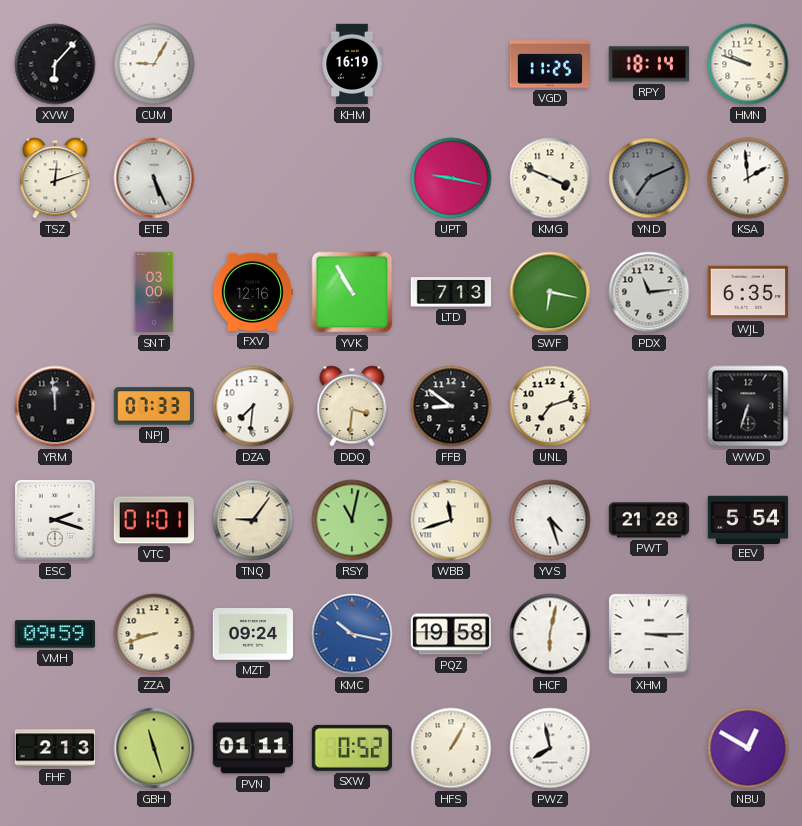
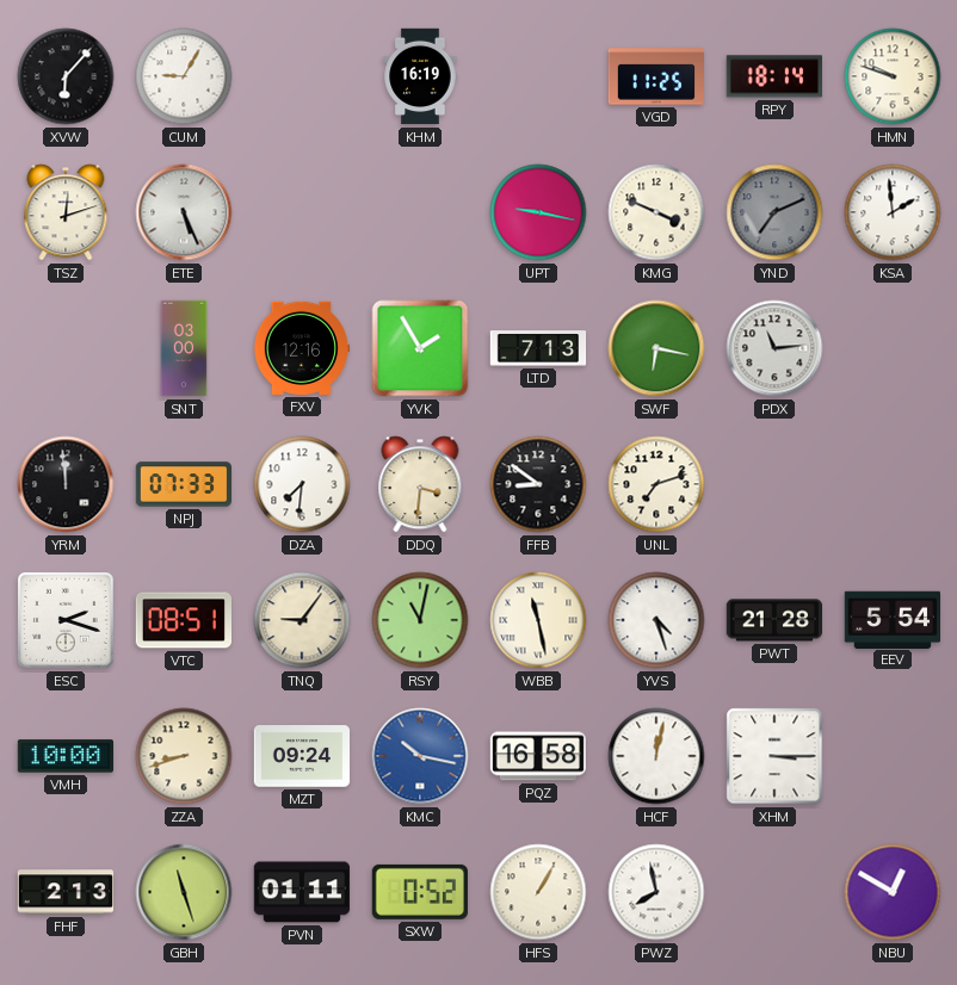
YVK: 10:55 -> 1:55 (420, 348)
WJL: 6:35 -> none (747, 292)
WWD: 6:33 -> none (748, 406)
VTC: 01:01 -> 08:51 (183, 620)
WBB: 11:42 -> 11:28 (538, 620)
VMH: 09:59 -> 10:00 (64, 756)
PQZ: 19:58 -> 16:58 (537, 756)
HCF: 6:02 -> 12:02 (656, 756)
